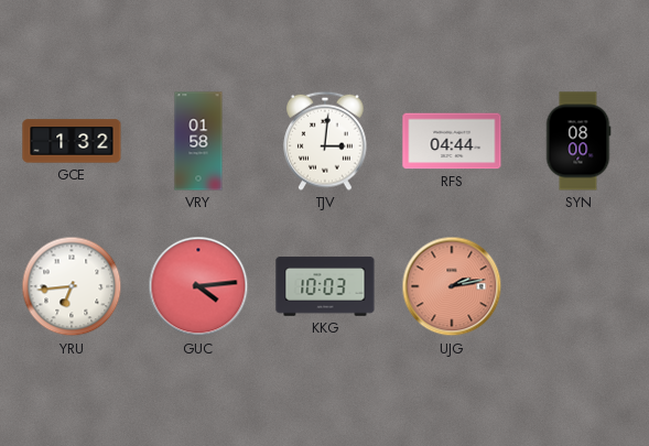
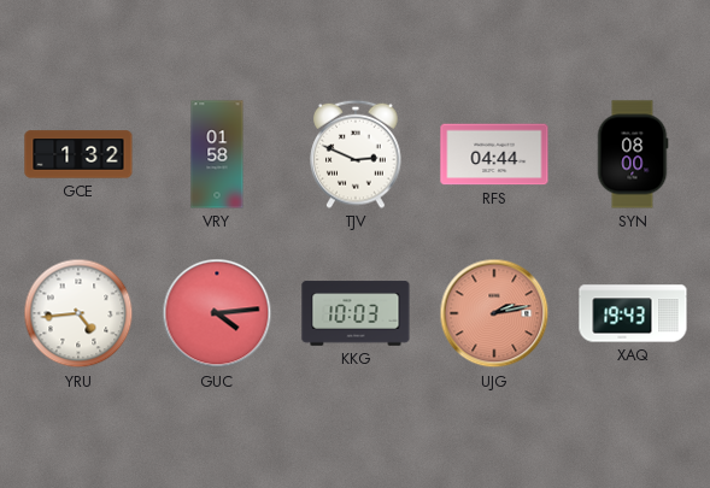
TJV: 3:01 -> 2:49 (356, 154)
YRU: 6:44 -> 4:44 (78, 313)
XAQ: none -> 19:43 (633, 313)
